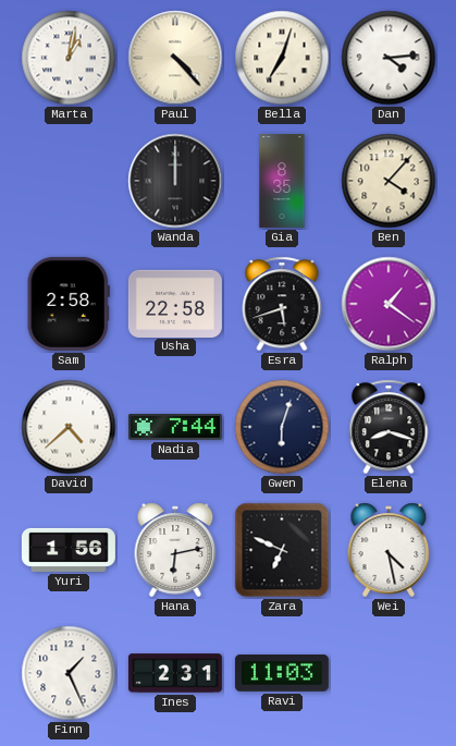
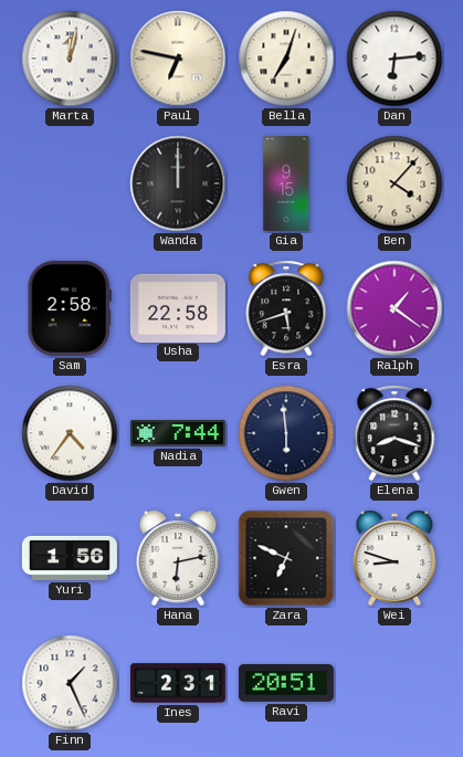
Marta: 1:02 -> 12:02 (70, 59)
Paul: 4:23 -> 6:47 (178, 59)
Dan: 4:14 -> 6:14 (394, 59)
Gia: 8:35 -> 9:15 (286, 183)
David: 4:38 -> 4:36 (70, 433)
Gwen: 6:03 -> 5:59 (286, 433)
Wei: 4:28 -> 8:48 (394, 558)
Ravi: 11:03 -> 20:51 (286, 683)
